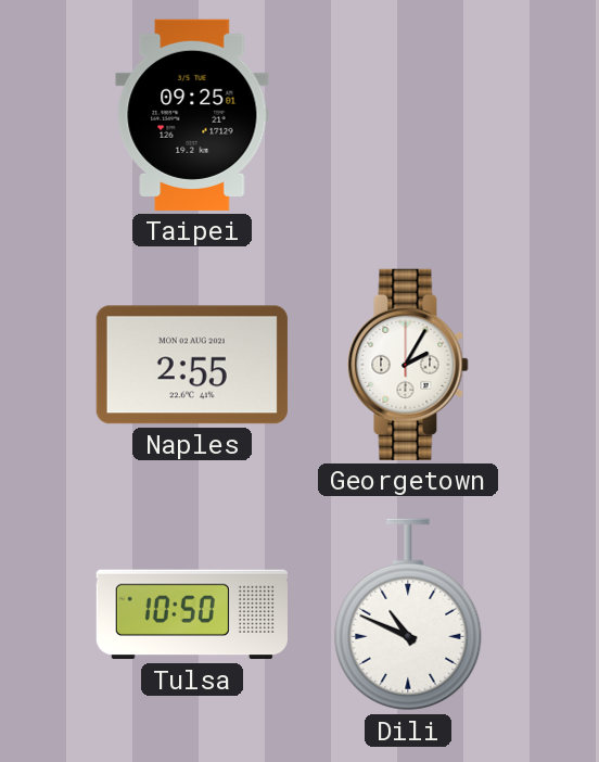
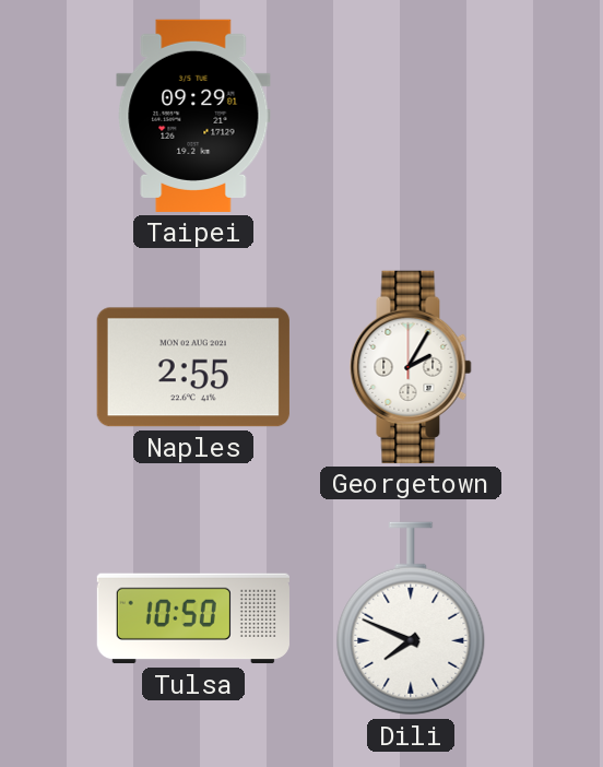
Taipei: 09:25 -> 09:29 (193, 116)
Dili: 10:49 -> 7:49 (411, 618)
